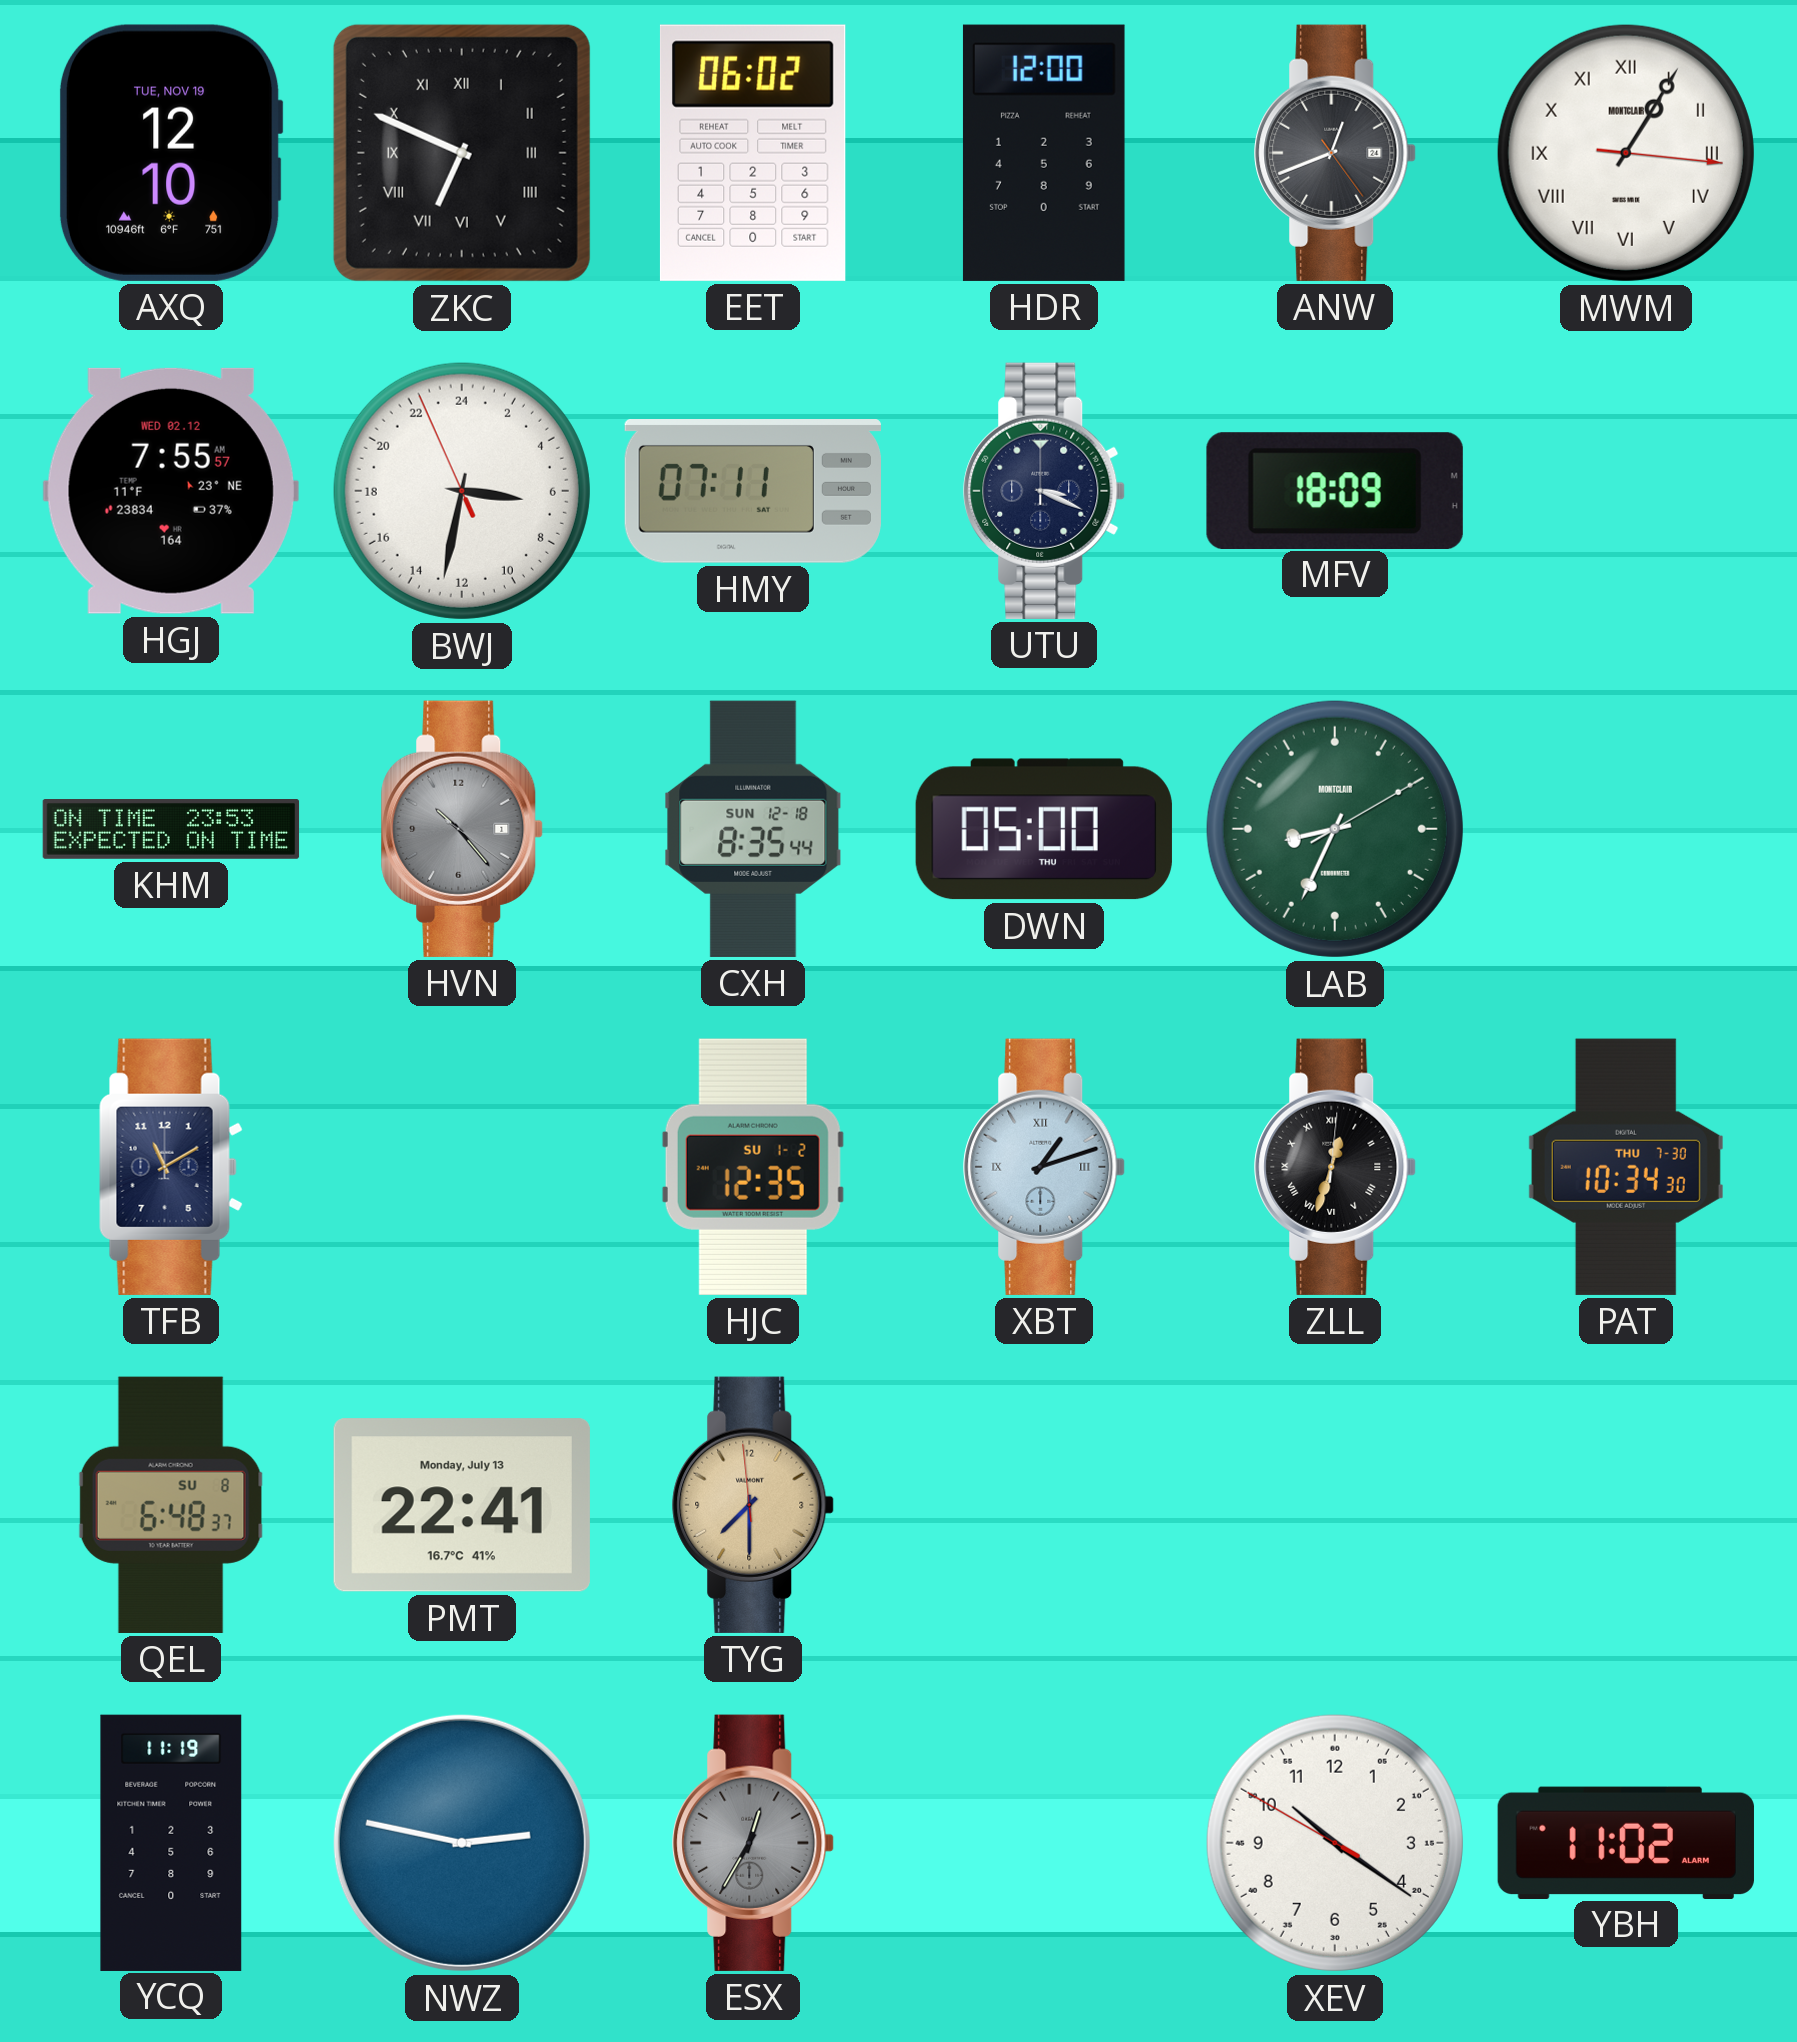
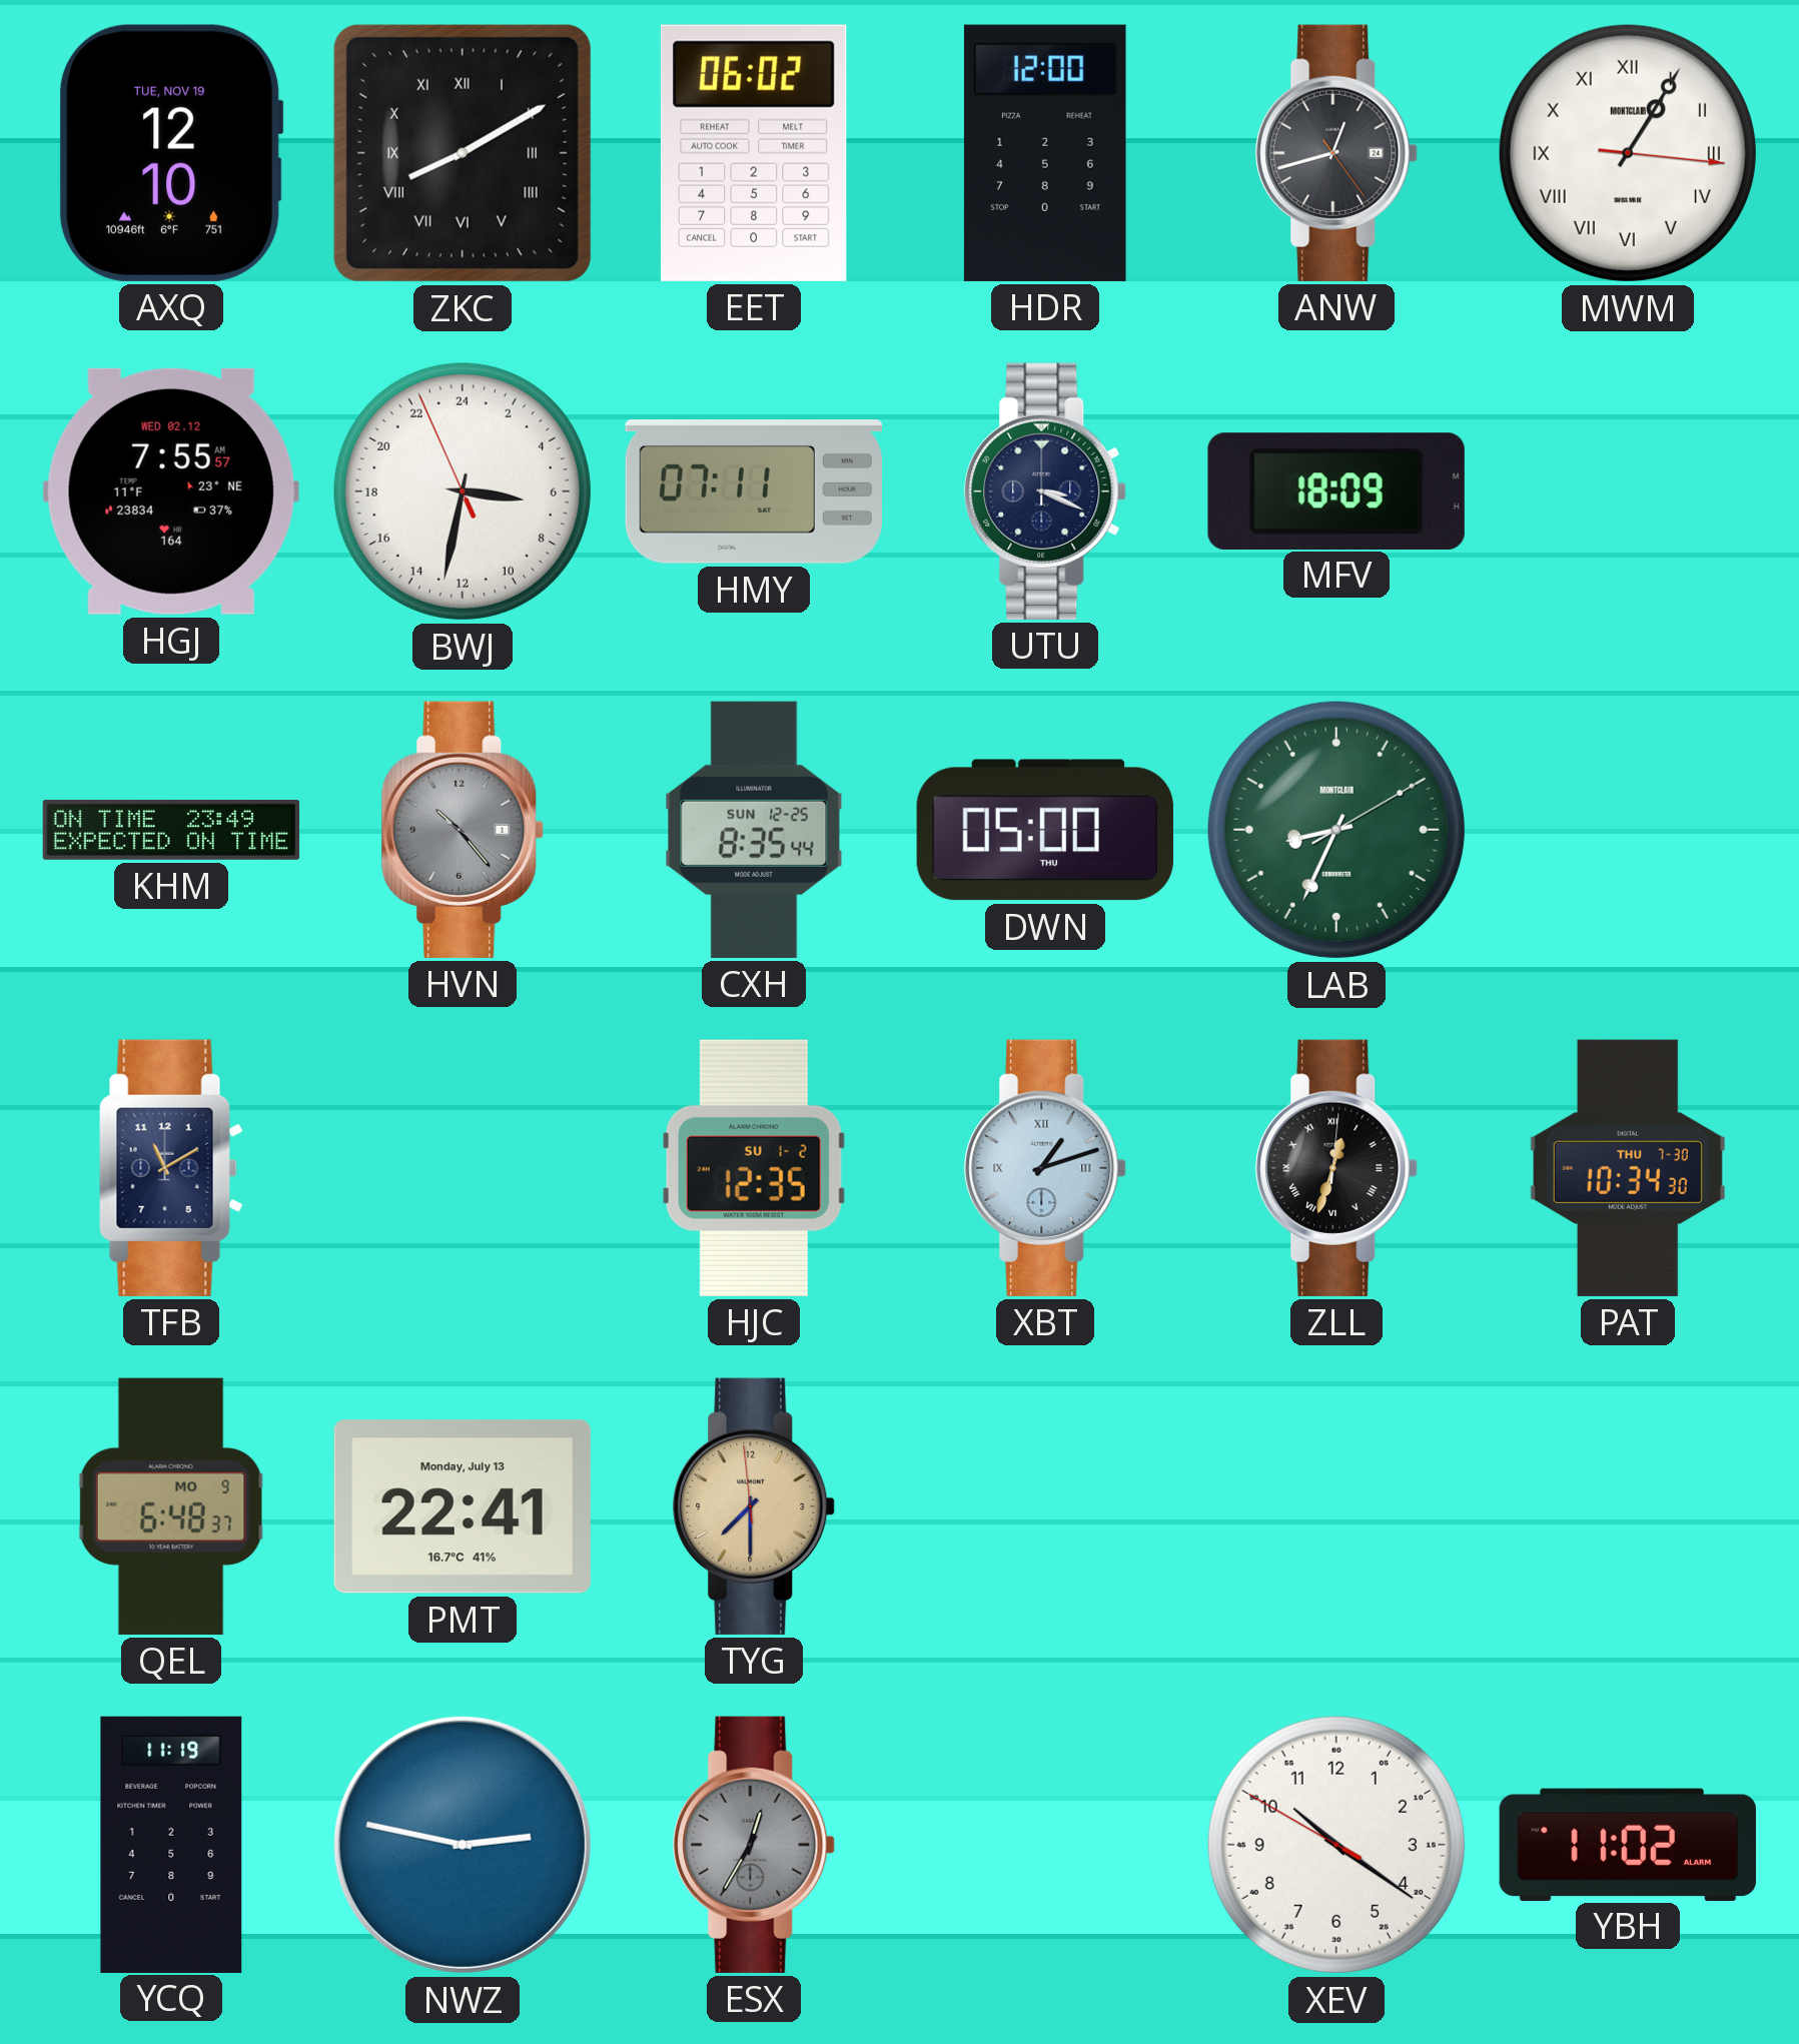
ZKC: 6:49 -> 8:10 (463, 153)
ANW: 12:41 -> 12:42 (1336, 153)
KHM: 23:53 -> 23:49 (171, 831)
CXH date: SUN 12-18 -> SUN 12-25 (754, 830)
QEL date: SU 8 -> MO 9 (171, 1506)
